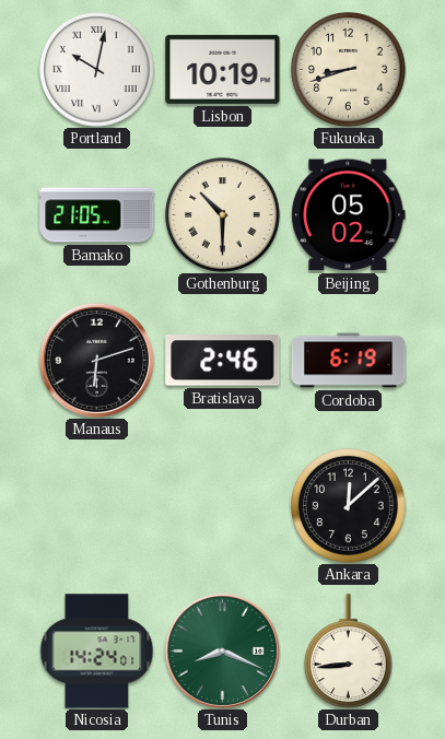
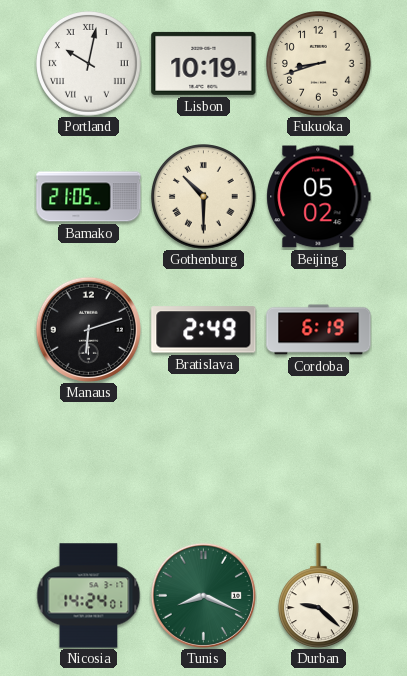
Bratislava: 2:46 -> 2:49 (204, 330)
Ankara: 12:08 -> none (349, 506)
Durban: 8:44 -> 9:22 (318, 596)
